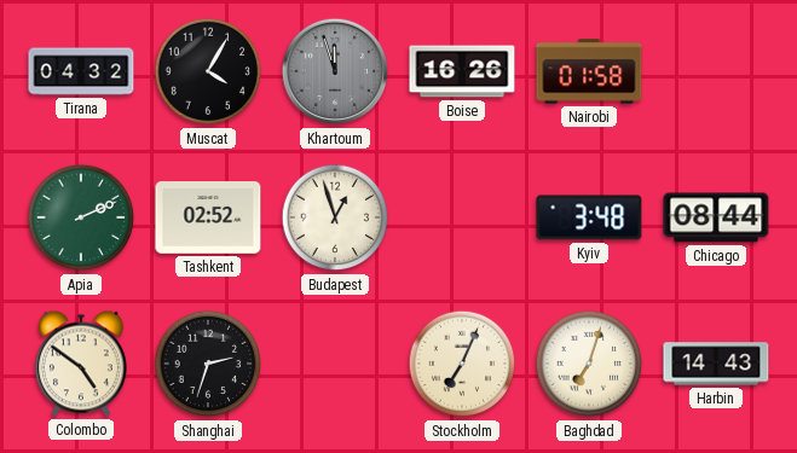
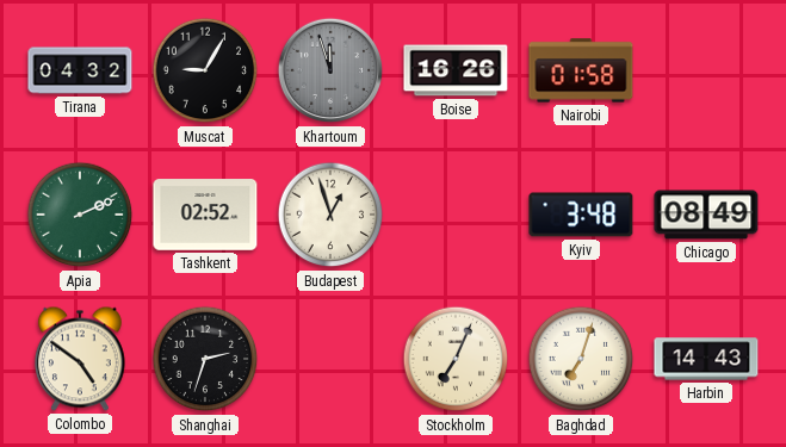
Muscat: 4:05 -> 9:05 (205, 70)
Chicago: 08:44 -> 08:49 (706, 215)
